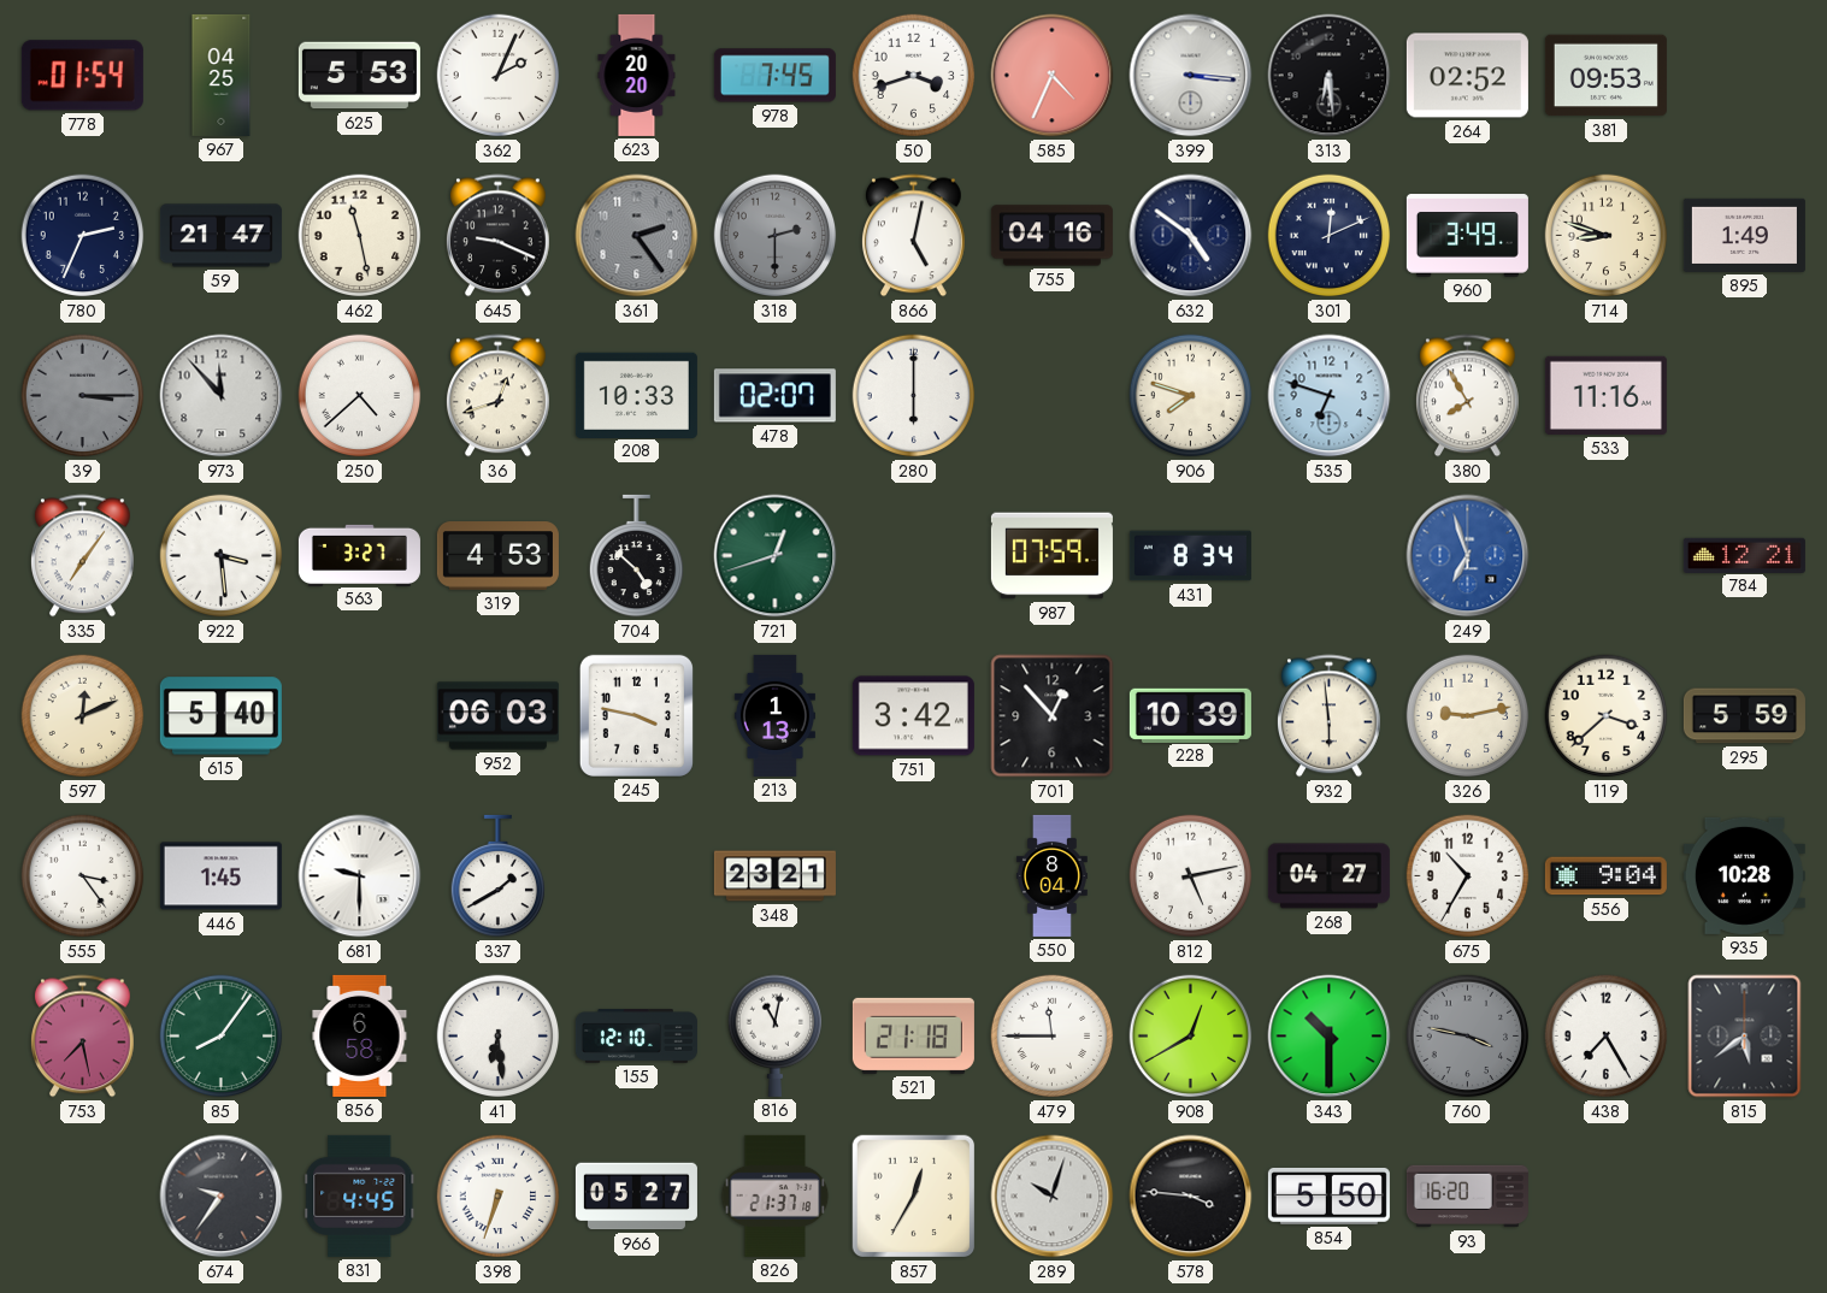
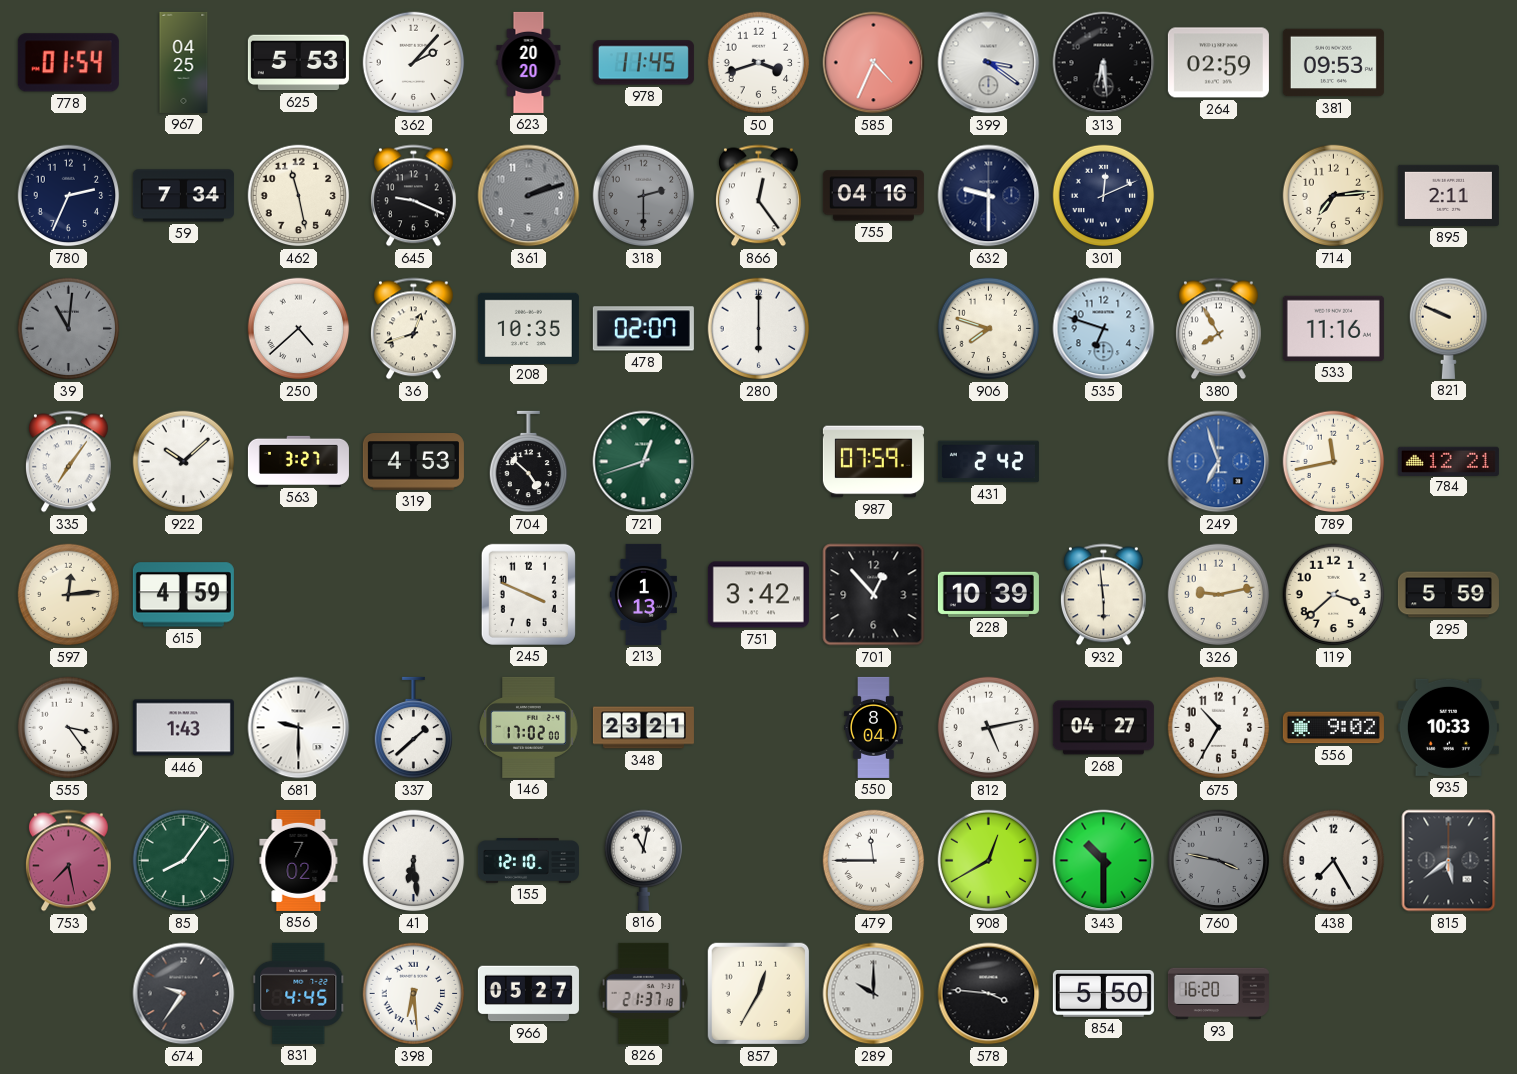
362: 2:04 -> 2:07 (414, 63)
978: 7:45 -> 11:45 (643, 63)
399: 3:16 -> 3:21 (989, 63)
264: 02:52 -> 02:59 (1218, 63)
59: 21:47 -> 7:34 (183, 196)
361: 2:24 -> 2:12 (529, 196)
866: 5:02 -> 12:24 (759, 196)
632: 4:51 -> 9:30 (989, 196)
960: 3:49 -> none (1467, 236)
714: 8:48 -> 7:14 (1334, 196)
895: 1:49 -> 2:11 (1448, 195)
39: 3:15 -> 11:01 (69, 329)
973: 11:53 -> none (222, 396)
208: 10:33 -> 10:35 (528, 328)
821: none -> 9:49 (1449, 328)
922: 3:29 -> 10:08 (184, 462)
431: 8:34 -> 2:42 (988, 462)
789: none -> 11:43 (1334, 462)
597: 12:11 -> 12:14 (69, 595)
615: 5:40 -> 4:59 (183, 595)
952: 06:03 -> none (497, 716)
245: 3:47 -> 3:49 (528, 594)
446: 1:45 -> 1:43 (183, 728)
337: 1:40 -> 1:38 (414, 728)
146: none -> 17:02 (529, 727)
556: 9:04 -> 9:02 (1333, 728)
935: 10:28 -> 10:33 (1448, 727)
856: 6:58 -> 7:02 (299, 860)
521: 21:18 -> none (913, 1035)
398: 6:33 -> 6:29 (414, 994)
289: 10:03 -> 10:00 (874, 994)
